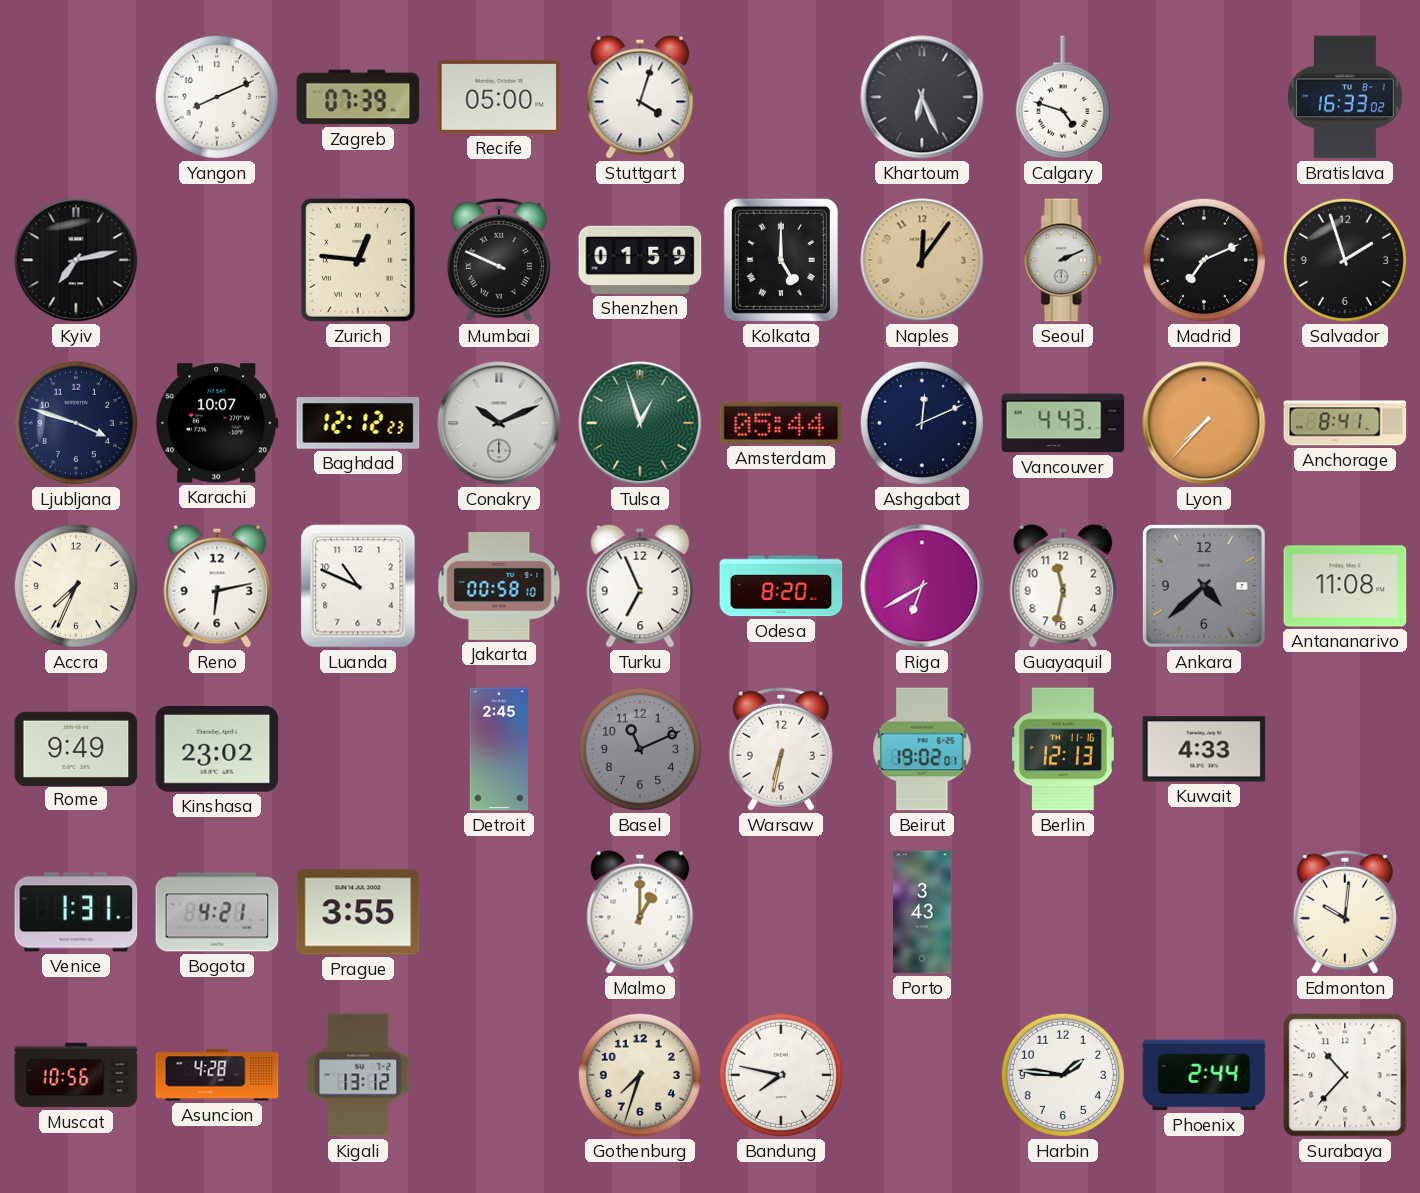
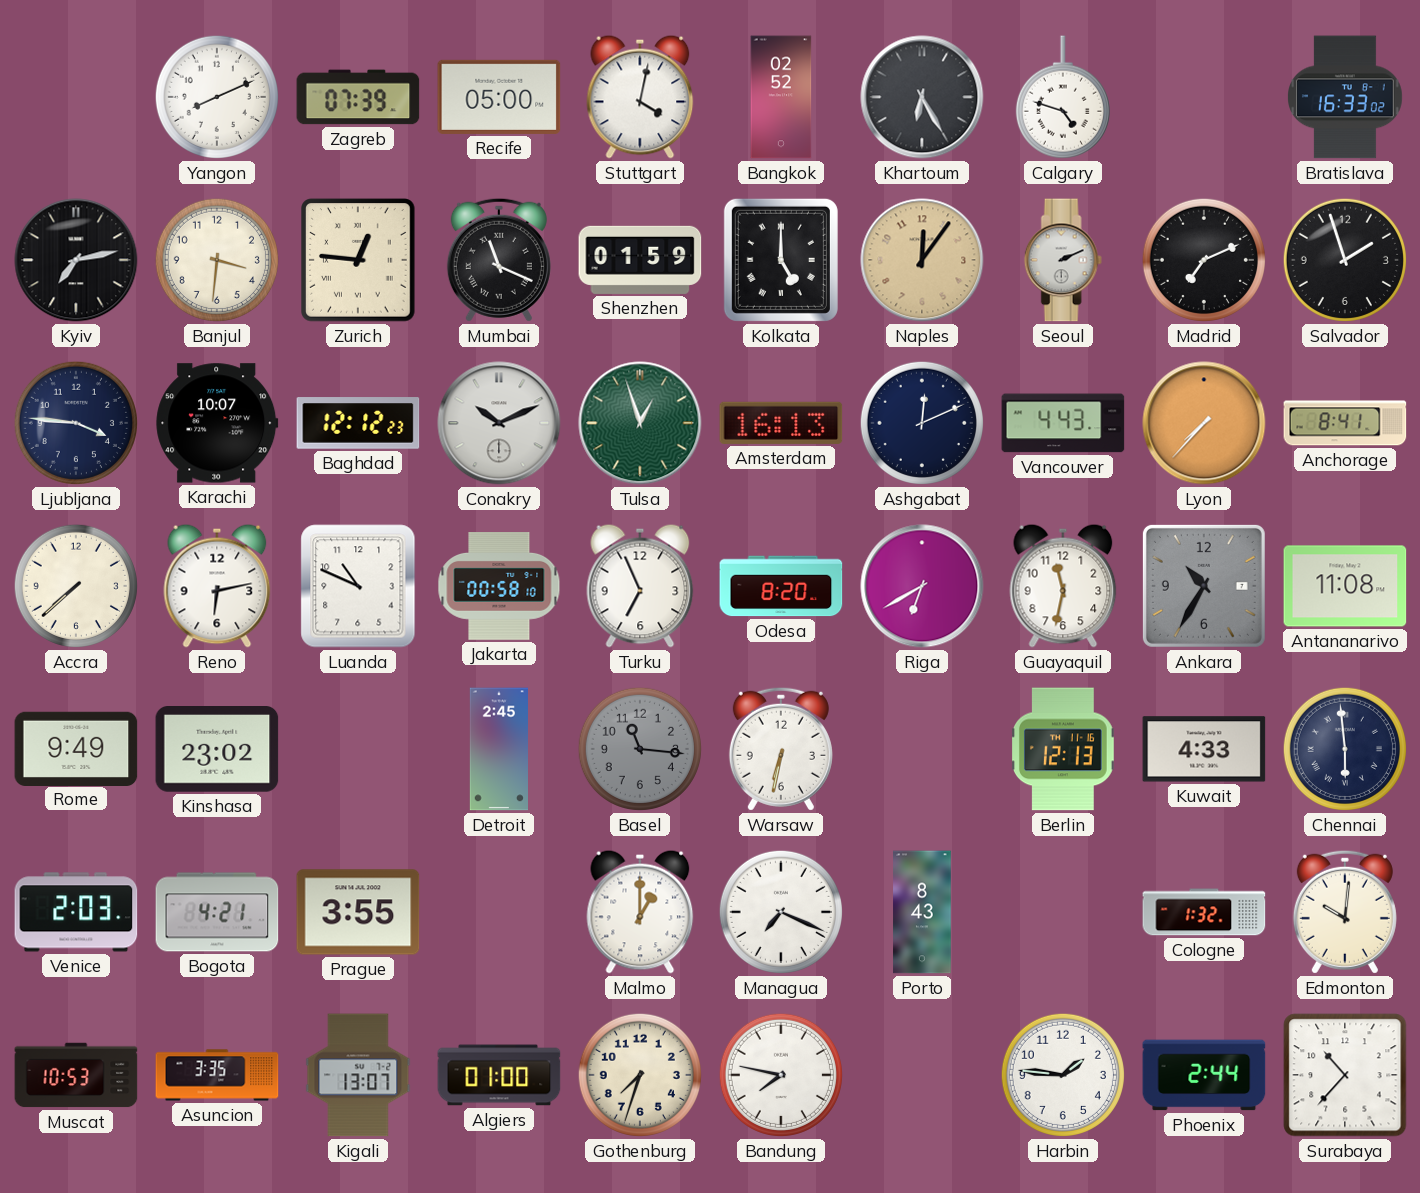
Stuttgart: 4:03 -> 4:02 (640, 97)
Bangkok: none -> 02:52 (781, 97)
Khartoum: 6:26 -> 6:25 (922, 97)
Banjul: none -> 3:31 (217, 260)
Mumbai: 9:49 -> 11:19 (499, 260)
Ljubljana: 3:48 -> 3:46 (76, 423)
Amsterdam: 05:44 -> 16:13 (781, 423)
Accra: 7:34 -> 7:38 (76, 586)
Ankara: 4:38 -> 10:35 (1204, 586)
Basel: 11:11 -> 11:16 (640, 749)
Beirut: 19:02 -> none (922, 749)
Chennai: none -> 5:59 (1345, 749)
Venice: 1:31 -> 2:03 (76, 912)
Managua: none -> 7:19 (781, 912)
Porto: 3:43 -> 8:43 (922, 912)
Cologne: none -> 1:32 (1204, 912)
Muscat: 10:56 -> 10:53 (76, 1075)
Asuncion: 4:28 -> 3:35 (217, 1075)
Kigali: 13:12 -> 13:07 (358, 1075)
Algiers: none -> 01:00 (499, 1075)
